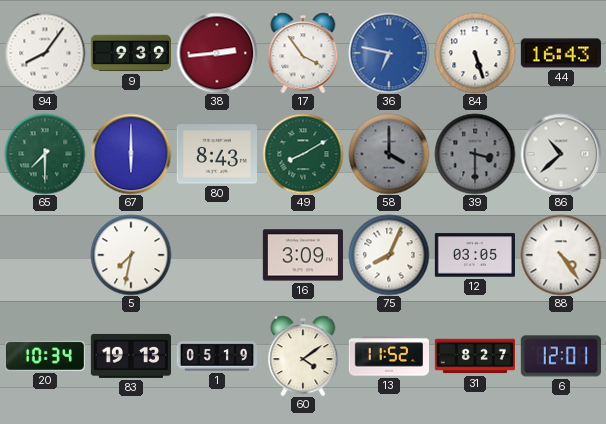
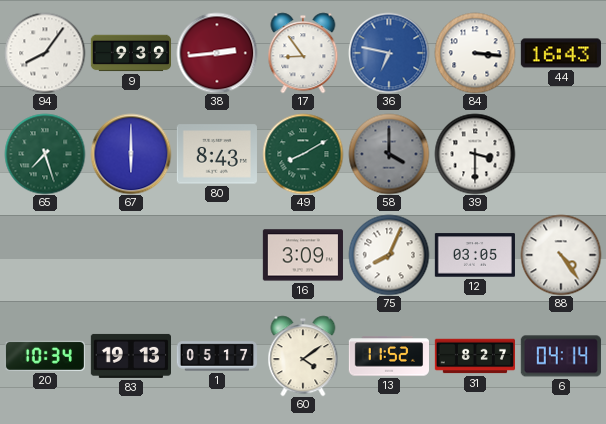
17: 3:54 -> 8:54 (303, 53)
84: 5:27 -> 3:16 (475, 53)
65: 7:30 -> 7:27 (45, 154)
39 dial: grey -> white (475, 154)
86: 10:38 -> none (561, 154)
5: 7:32 -> none (131, 255)
1: 05:19 -> 05:17 (216, 356)
6: 12:01 -> 04:14 (561, 356)
